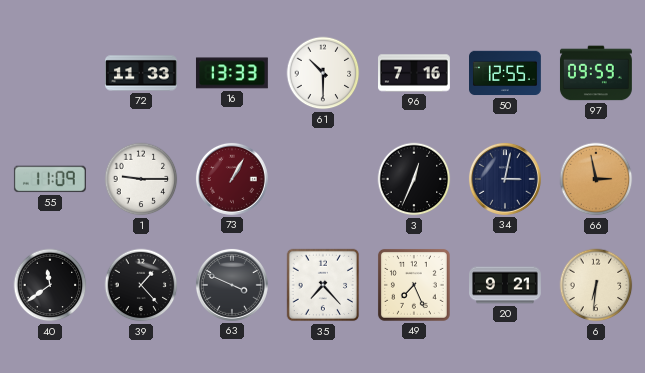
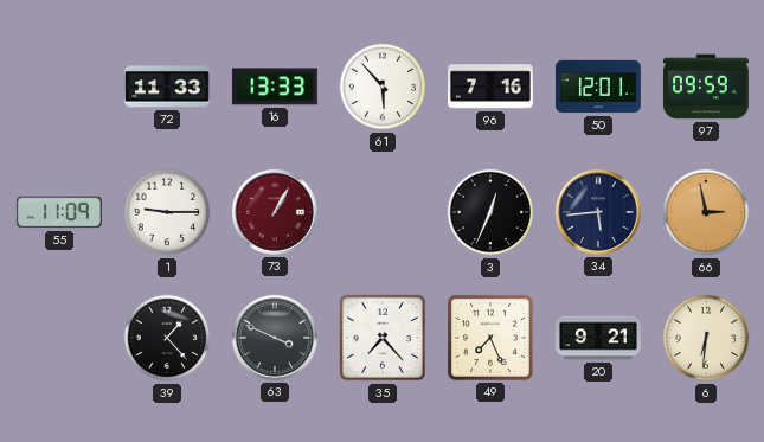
61: 10:30 -> 5:53 (383, 87)
50: 12:55 -> 12:01 (599, 87)
34: 3:02 -> 5:44 (598, 212)
40: 11:39 -> none (50, 285)
